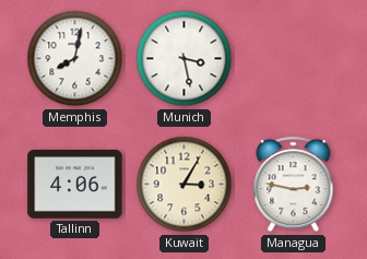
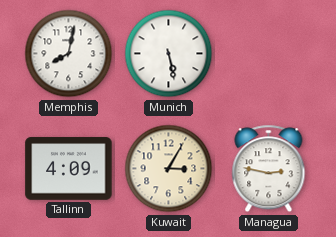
Munich: 3:28 -> 5:28 (169, 54)
Tallinn: 4:06 -> 4:09 (69, 169)
